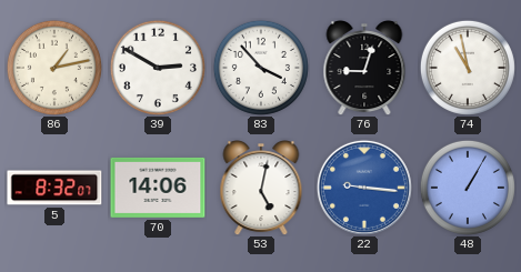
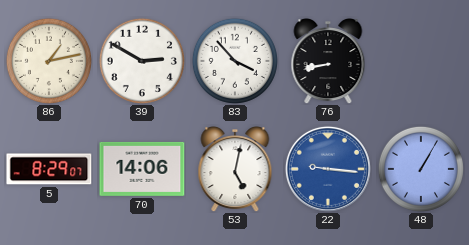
76: 9:03 -> 8:43 (328, 62)
74: 10:58 -> none (468, 68)
5: 8:32 -> 8:29 (49, 169)
